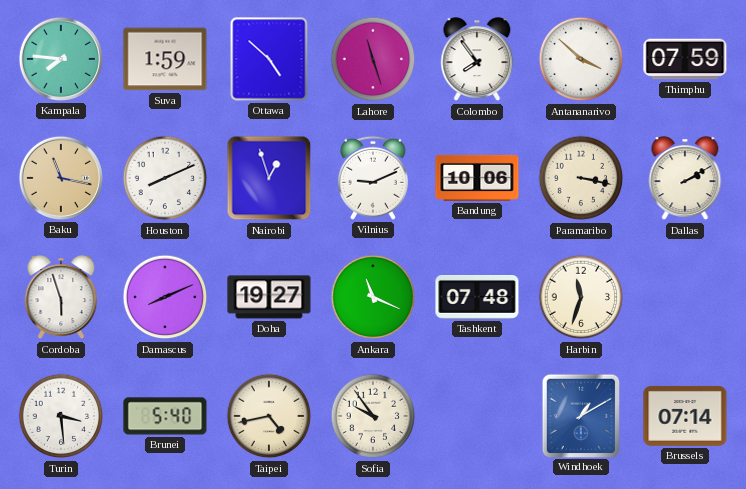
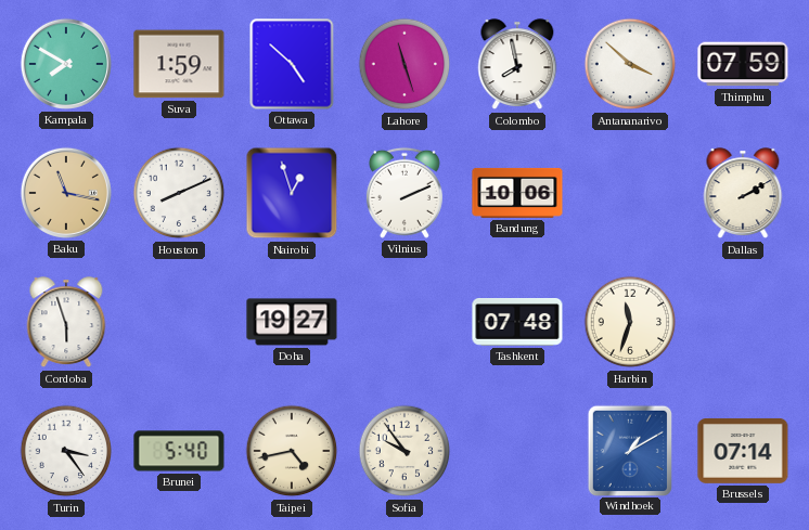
Kampala: 7:46 -> 7:50 (66, 64)
Colombo: 7:54 -> 7:58 (517, 65)
Vilnius: 9:11 -> 2:11 (404, 193)
Paramaribo: 3:17 -> none (581, 178)
Damascus: 8:11 -> none (165, 297)
Ankara: 11:19 -> none (373, 297)
Turin: 3:29 -> 3:24 (66, 451)
